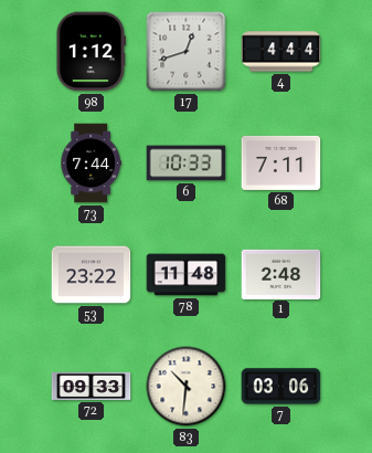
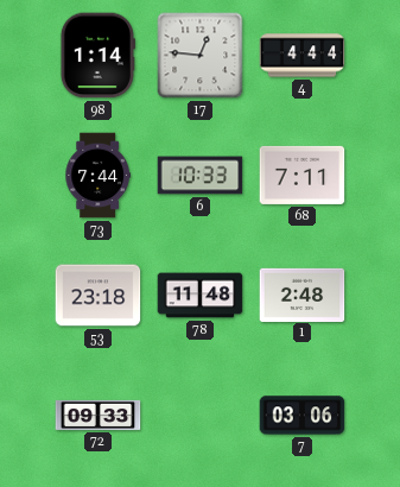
98: 1:12 -> 1:14 (97, 56)
17: 12:42 -> 12:46 (201, 56)
53: 23:22 -> 23:18 (99, 296)
83: 10:31 -> none (187, 387)
